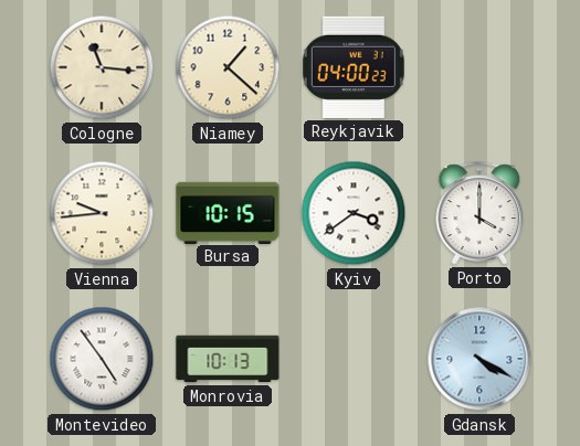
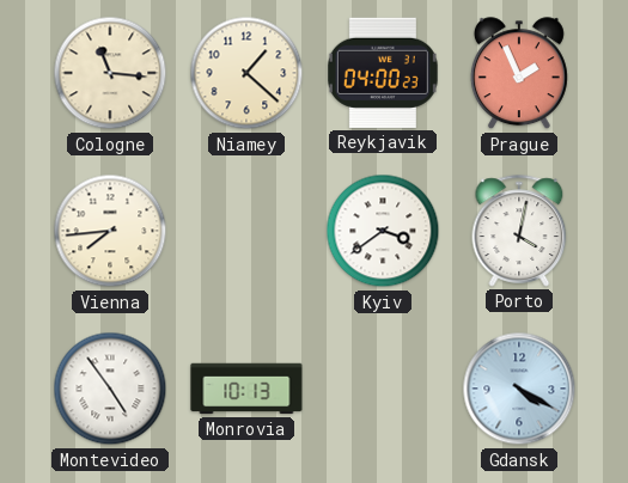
Prague: none -> 1:56 (519, 74)
Vienna: 9:44 -> 7:44 (110, 231)
Bursa: 10:15 -> none (228, 212)
Porto: 4:00 -> 4:02 (519, 231)
